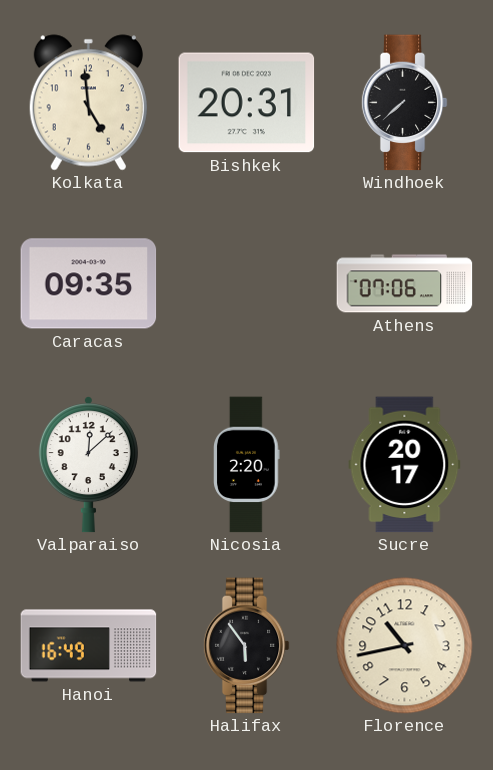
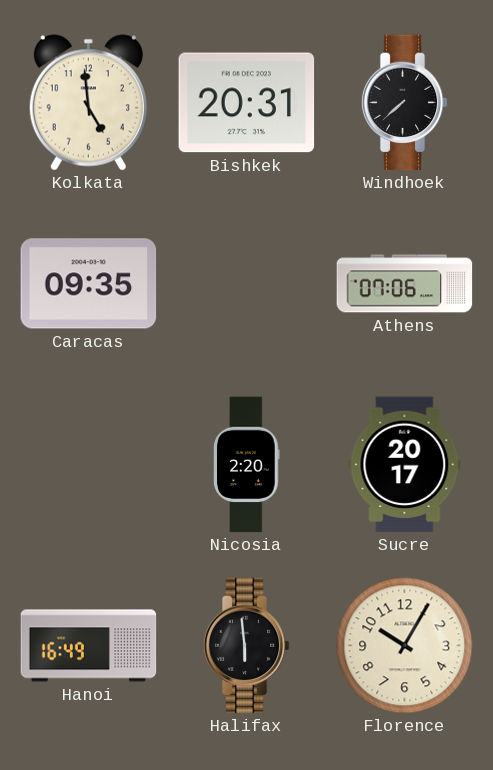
Valparaiso: 12:08 -> none (88, 465)
Halifax: 5:54 -> 5:59 (246, 646)
Florence: 10:43 -> 10:05 (405, 646)
